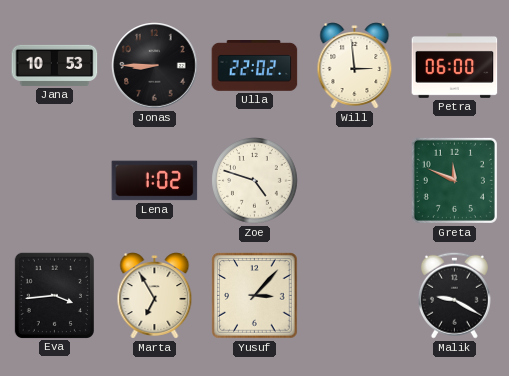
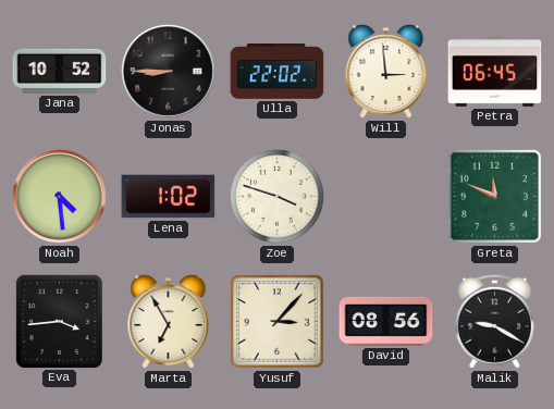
Jana: 10:53 -> 10:52 (60, 71)
Petra: 06:00 -> 06:45 (495, 71)
Noah: none -> 4:29 (60, 197)
Zoe: 4:48 -> 3:48 (278, 197)
David: none -> 08:56 (386, 321)
